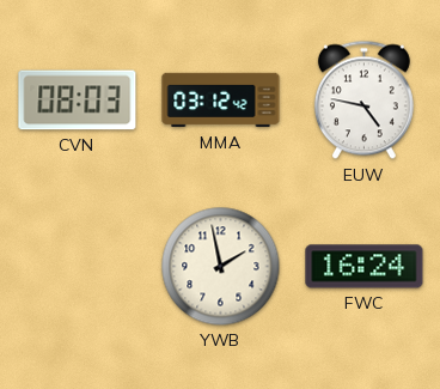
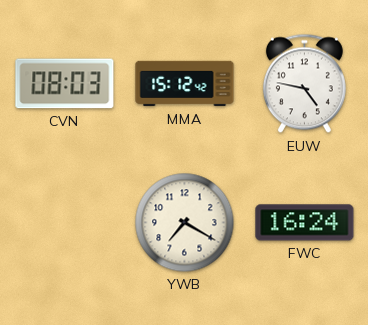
MMA: 03:12 -> 15:12 (185, 84)
YWB: 1:58 -> 7:20 (185, 223)
